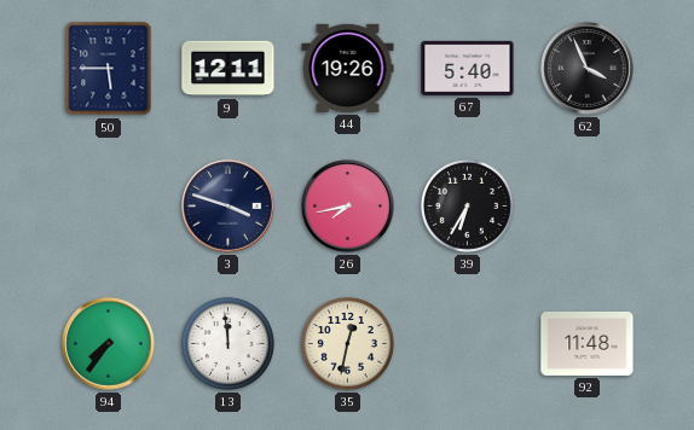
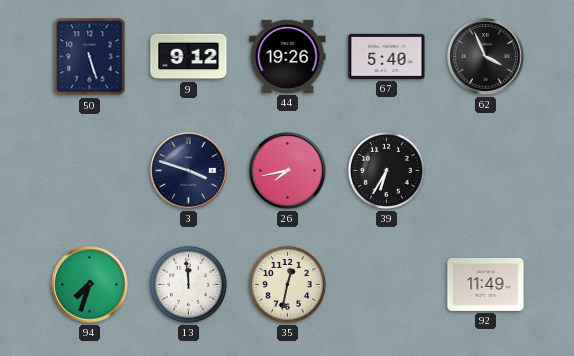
50: 5:45 -> 5:27 (90, 57)
9: 12:11 -> 9:12 (189, 57)
94: 7:36 -> 7:33 (90, 285)
92: 11:48 -> 11:49 (486, 284)
